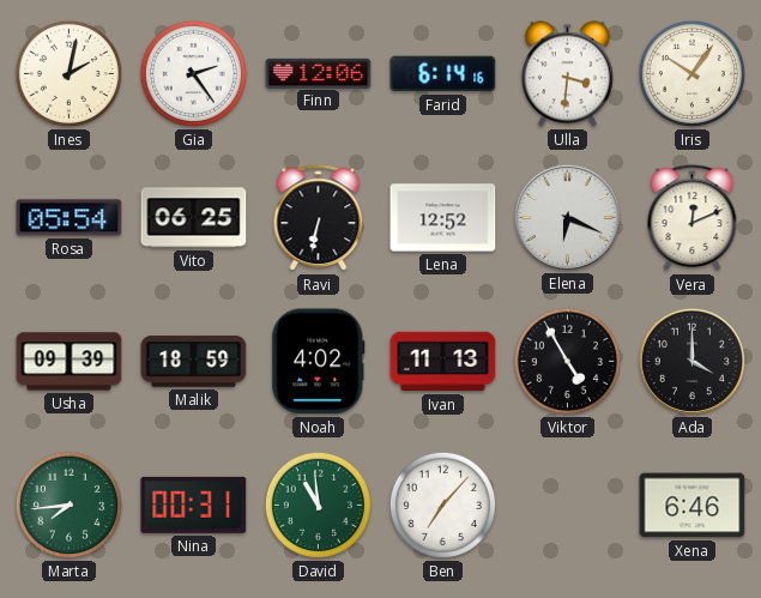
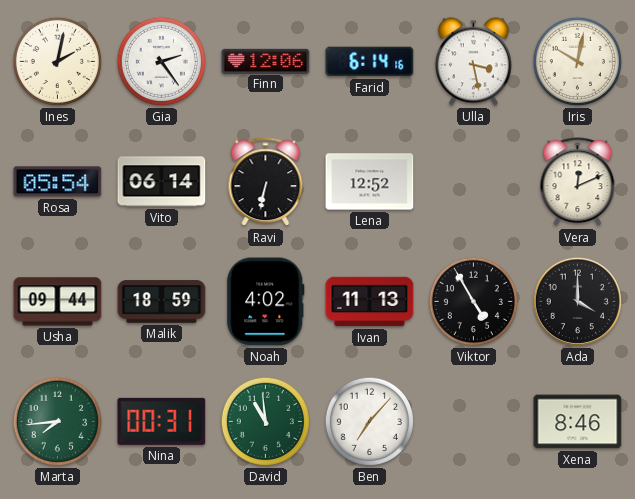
Ulla: 3:31 -> 3:28 (473, 62)
Iris: 10:06 -> 10:02 (577, 61)
Vito: 06:25 -> 06:14 (162, 182)
Elena: 6:19 -> none (567, 217)
Usha: 09:39 -> 09:44 (58, 302)
Xena: 6:46 -> 8:46 (578, 422)
